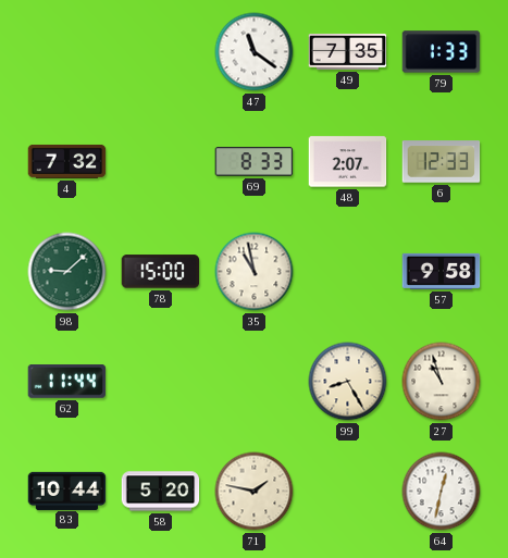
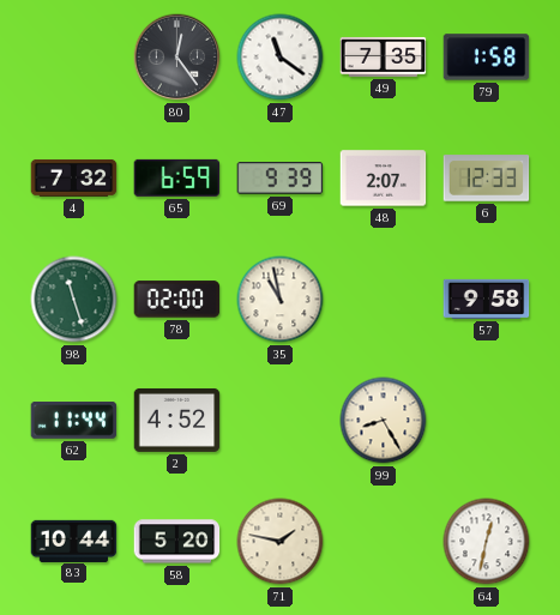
80: none -> 12:24 (177, 58)
79: 1:33 -> 1:58 (487, 58)
65: none -> 6:59 (177, 177)
69: 8:33 -> 9:39 (281, 179)
98: 9:08 -> 11:27 (74, 300)
78: 15:00 -> 02:00 (177, 300)
2: none -> 4:52 (177, 420)
27: 10:57 -> none (442, 382)
